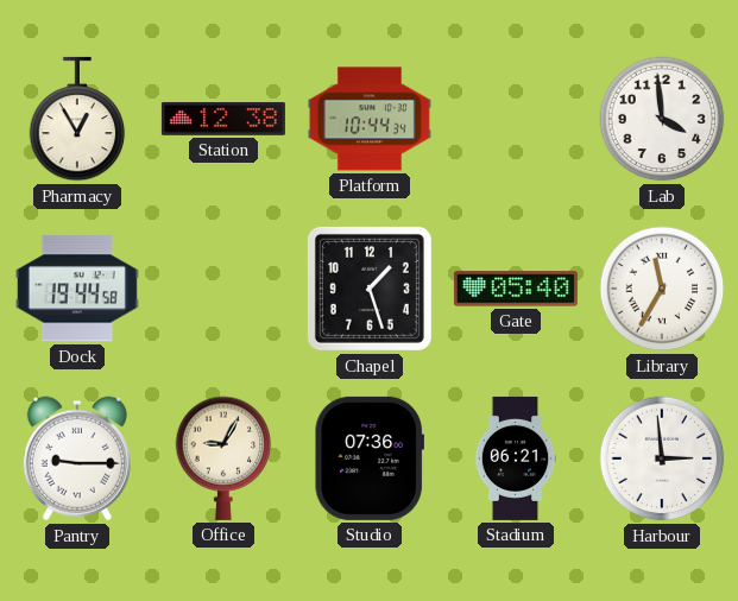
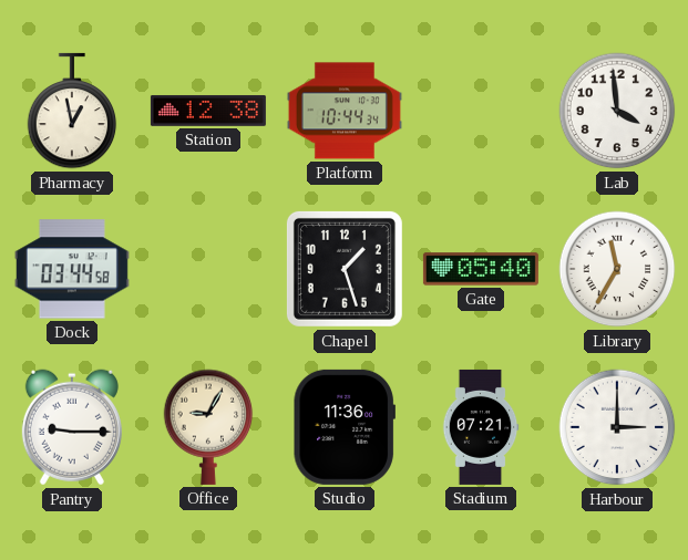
Pharmacy: 12:55 -> 12:58 (72, 111)
Dock: 19:44 -> 03:44 (72, 269)
Studio: 07:36 -> 11:36 (345, 427)
Stadium: 06:21 -> 07:21 (481, 427)
Harbour: 2:59 -> 3:00 (617, 427)
